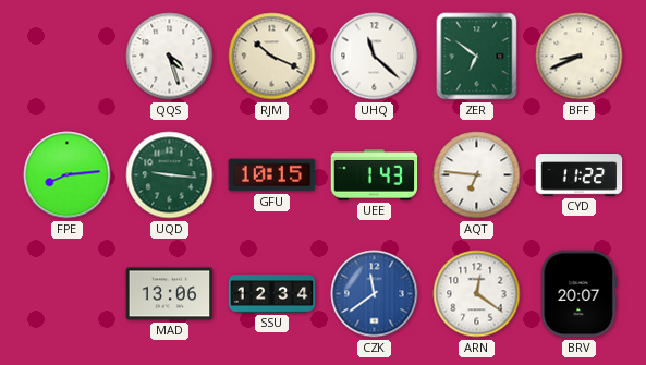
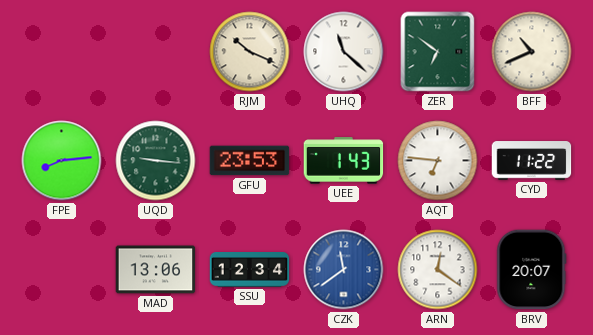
QQS: 4:27 -> none (170, 57)
BFF: 8:41 -> 10:41 (532, 52)
GFU: 10:15 -> 23:53 (250, 161)
